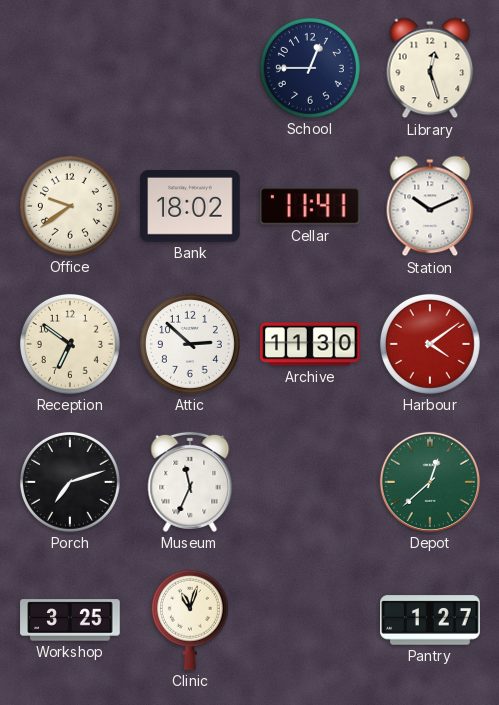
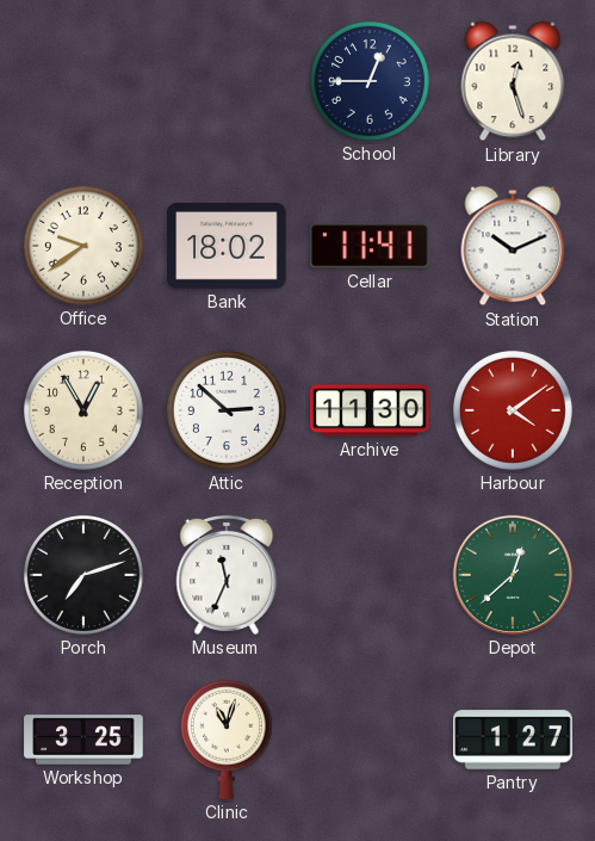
Reception: 6:51 -> 12:55 (83, 410)
